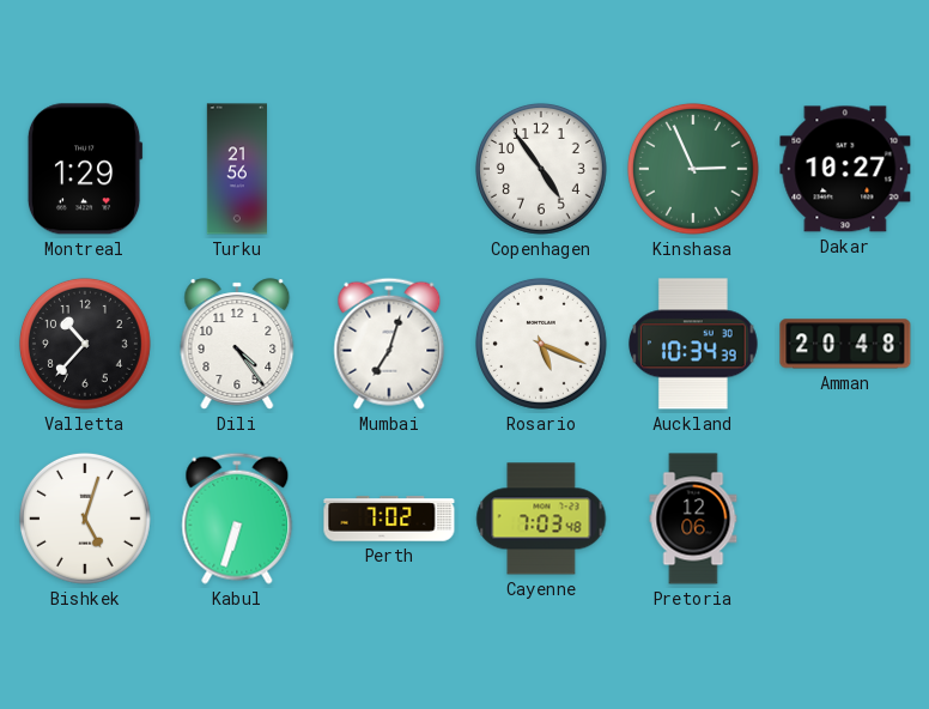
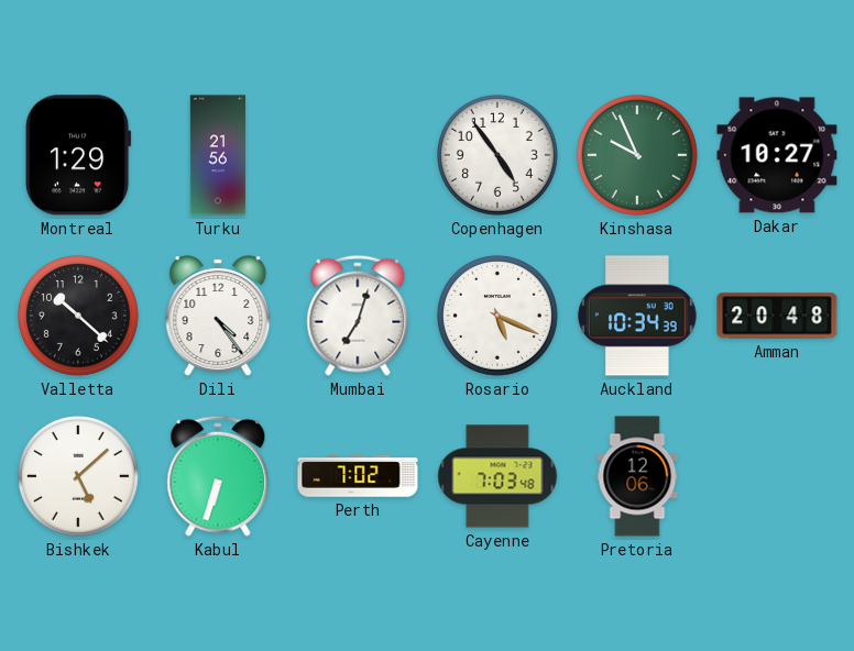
Kinshasa: 2:56 -> 9:56 (637, 155)
Valletta: 10:37 -> 10:22 (78, 316)
Bishkek: 5:03 -> 5:08 (78, 476)
